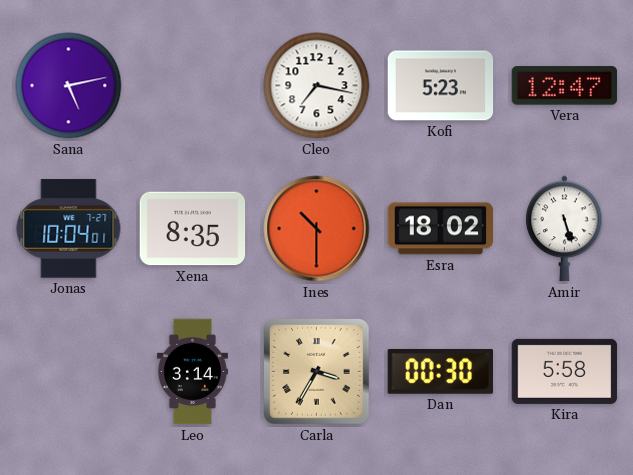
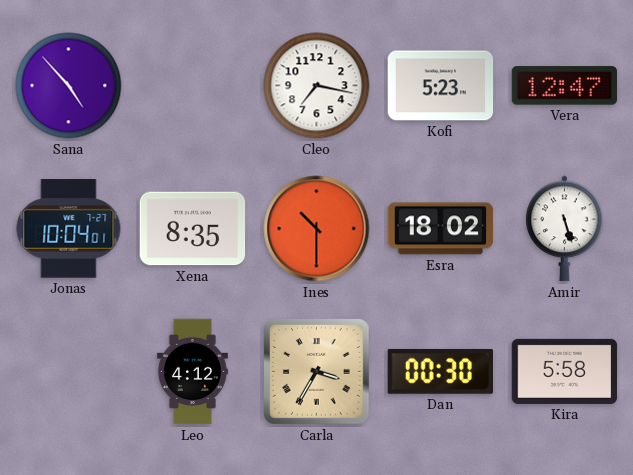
Sana: 5:13 -> 4:53 (69, 86)
Leo: 3:14 -> 4:12 (192, 372)
